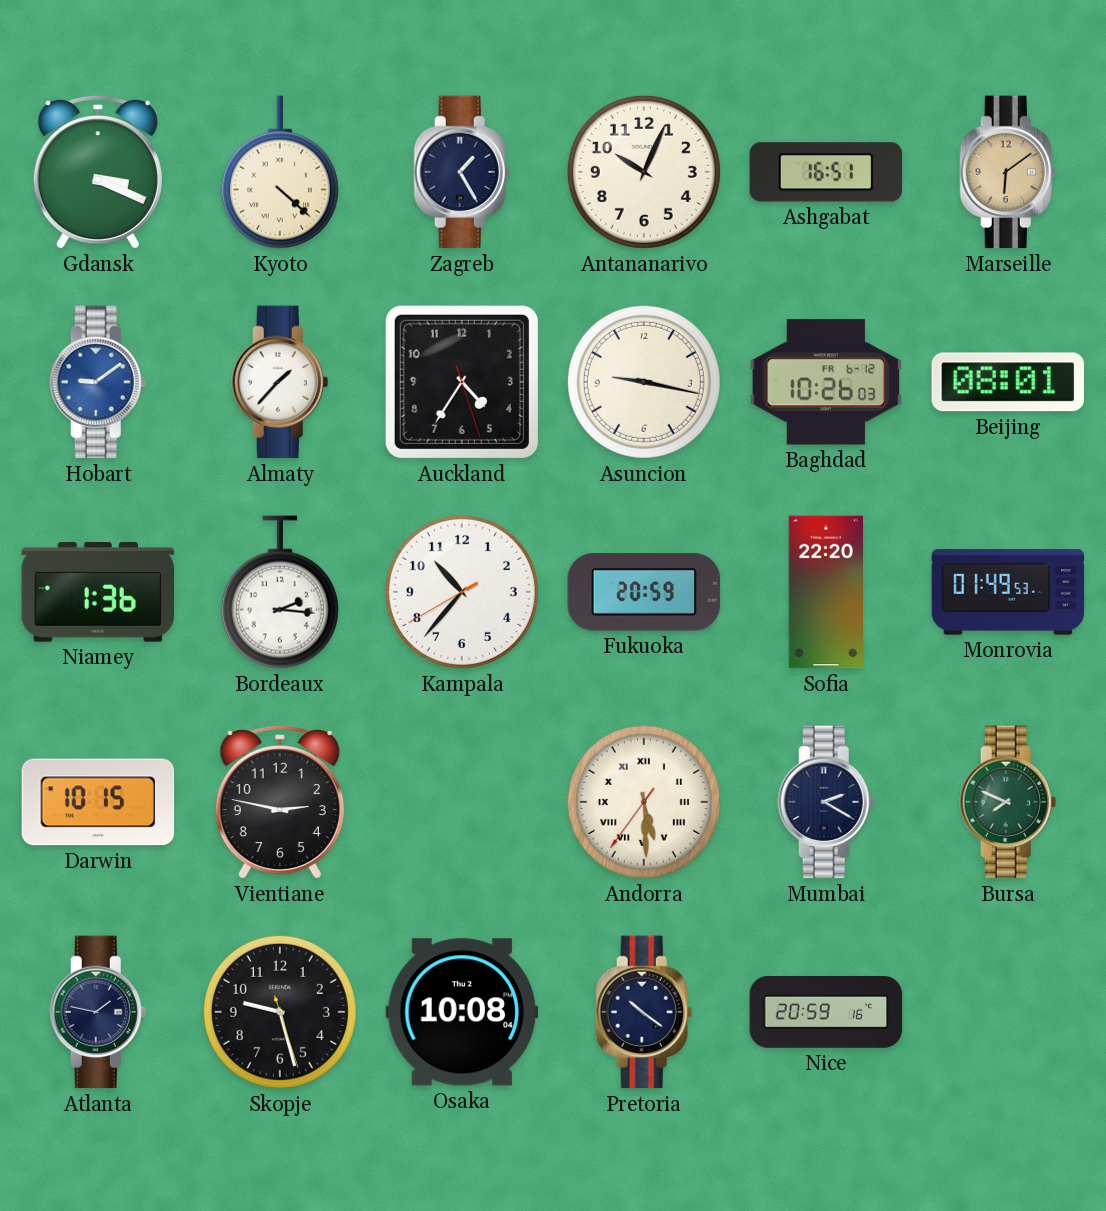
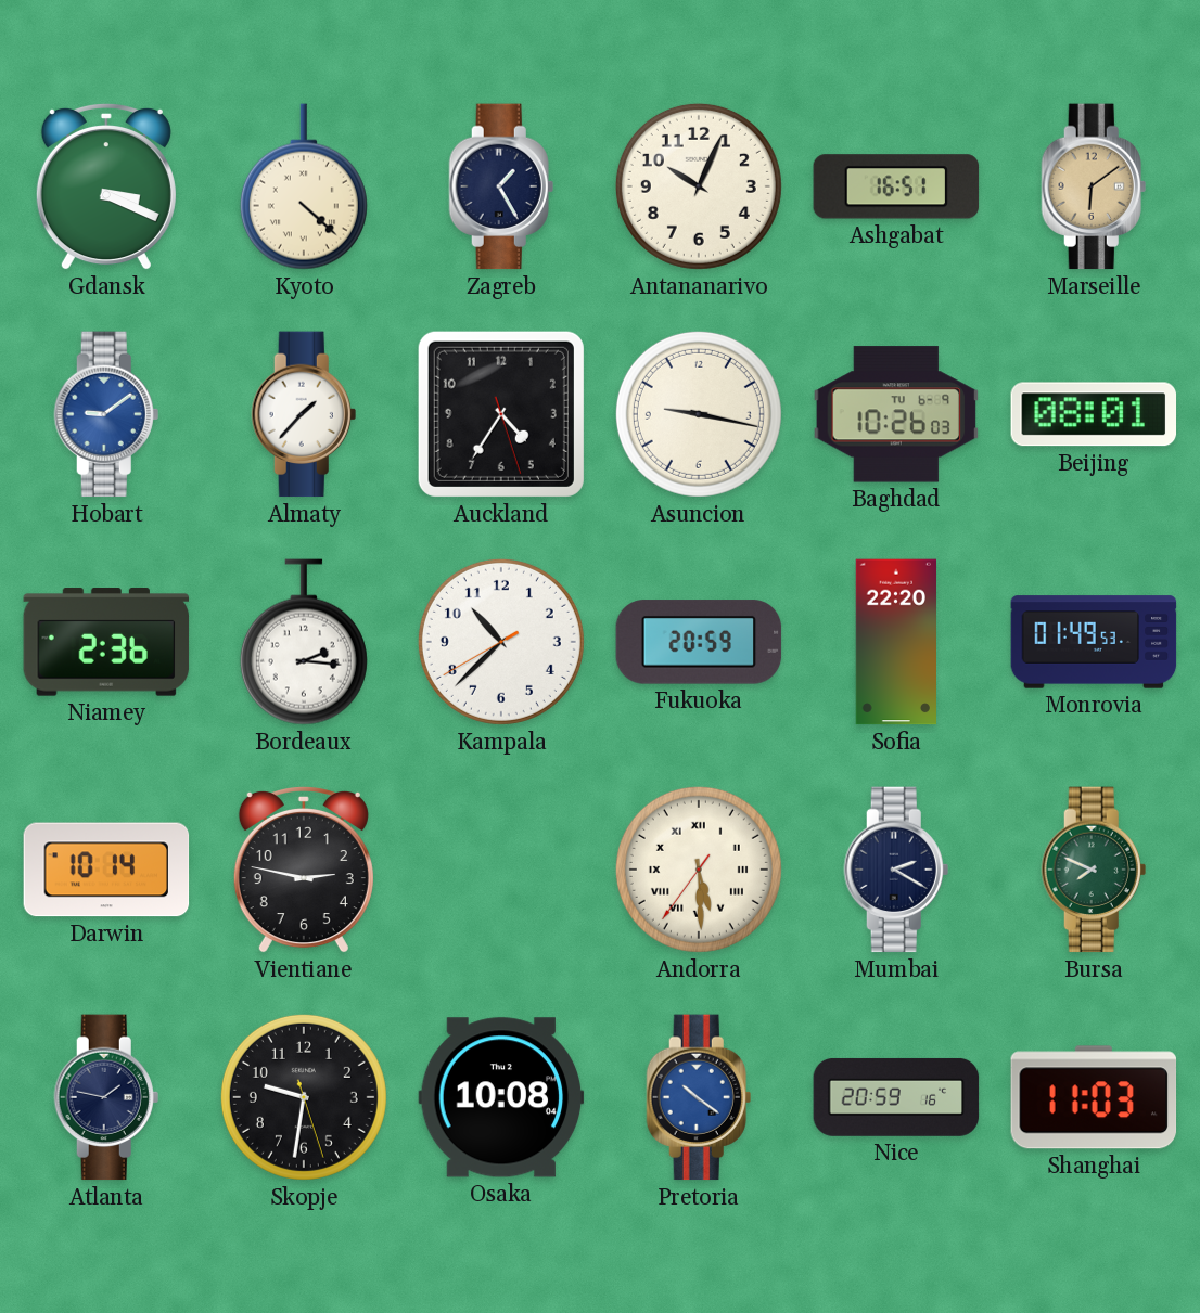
Baghdad date: FR 6-12 -> TU 6-9 (896, 414)
Niamey: 1:36 -> 2:36 (106, 643)
Kampala: 10:36 -> 10:37 (501, 642)
Darwin: 10:15 -> 10:14 (106, 870)
Skopje: 9:27 -> 9:31 (304, 1097)
Pretoria dial: navy -> blue (699, 1097)
Shanghai: none -> 11:03 (1094, 1097)
